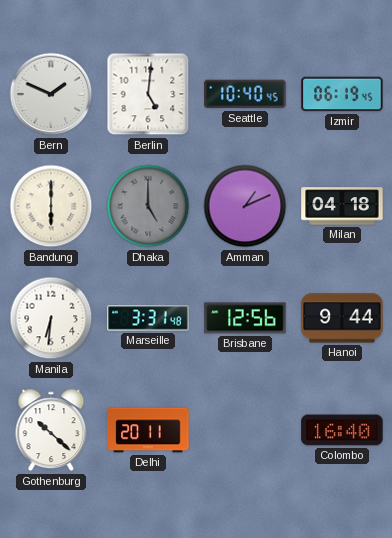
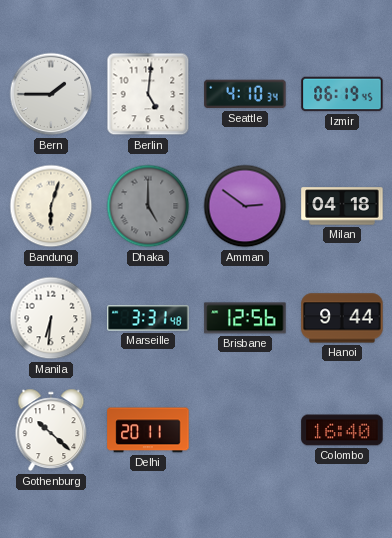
Bern: 1:49 -> 1:45 (51, 94)
Seattle: 10:40 -> 4:10 (245, 94)
Bandung: 6:00 -> 6:03 (51, 206)
Amman: 1:11 -> 2:51 (245, 206)
